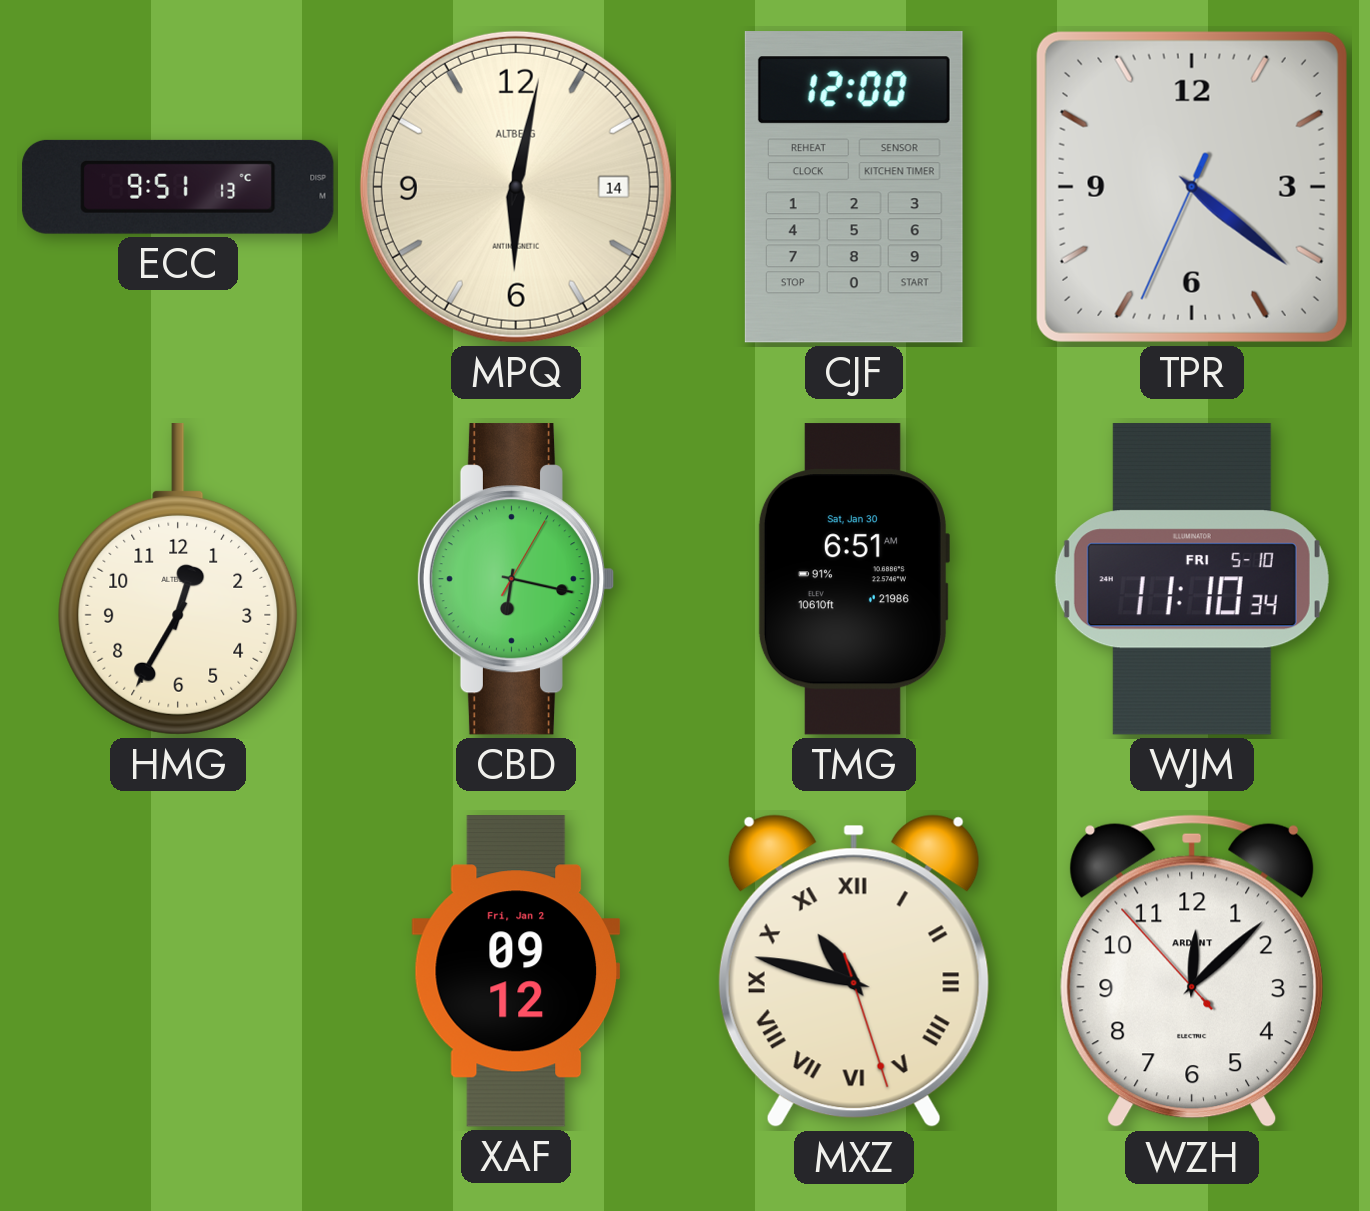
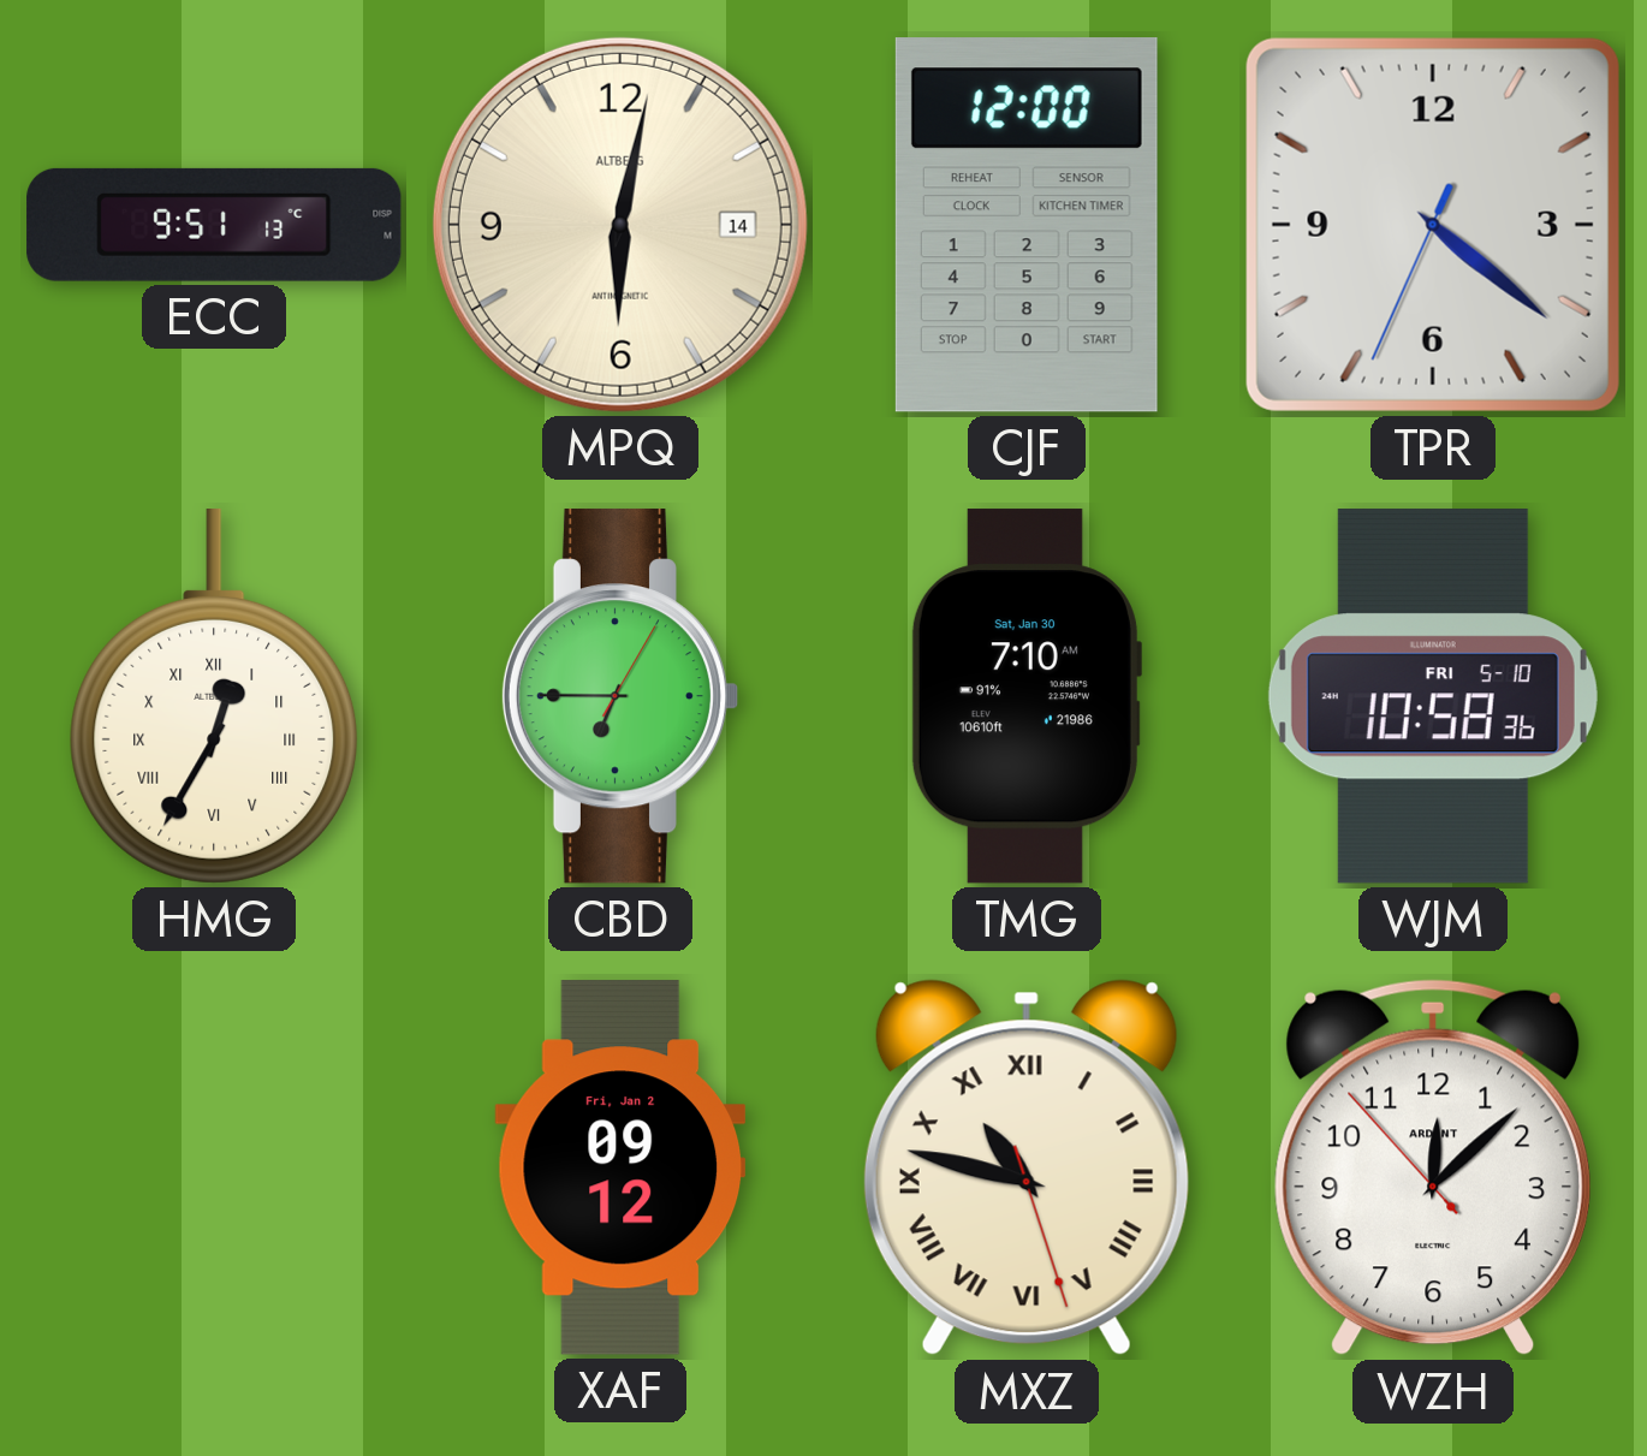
HMG numerals: Arabic -> Roman (214, 697)
CBD: 6:17 -> 6:45 (620, 696)
TMG: 6:51 -> 7:10 (1025, 696)
WJM: 11:10 -> 10:58 (1433, 696)
